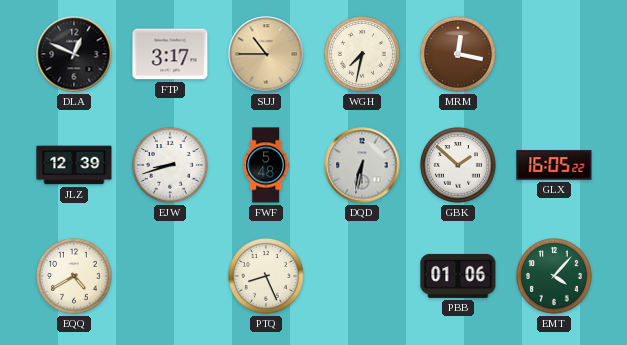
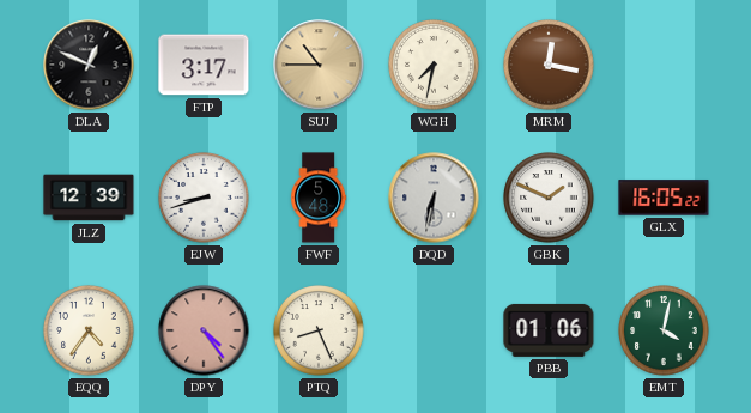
GBK: 1:52 -> 1:49 (549, 198)
EQQ: 4:40 -> 4:36 (89, 330)
DPY: none -> 4:24 (204, 330)
EMT: 4:07 -> 4:02 (664, 330)
